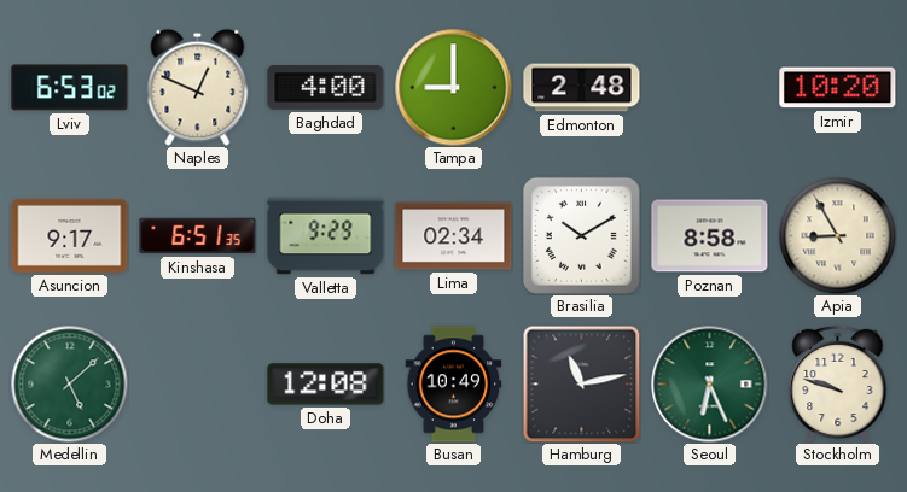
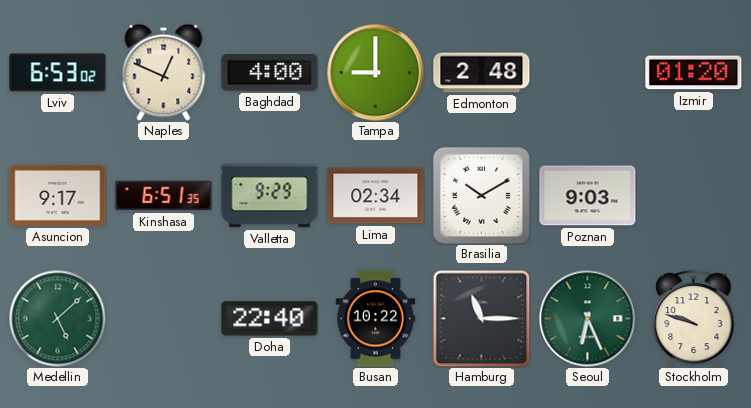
Izmir: 10:20 -> 01:20 (694, 73)
Poznan: 8:58 -> 9:03 (588, 196)
Apia: 8:55 -> none (837, 235)
Doha: 12:08 -> 22:40 (270, 319)
Busan: 10:49 -> 10:22 (376, 319)
Hamburg: 11:13 -> 11:15 (481, 318)
